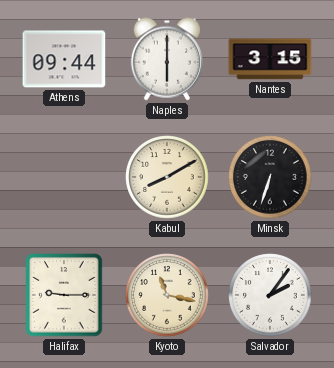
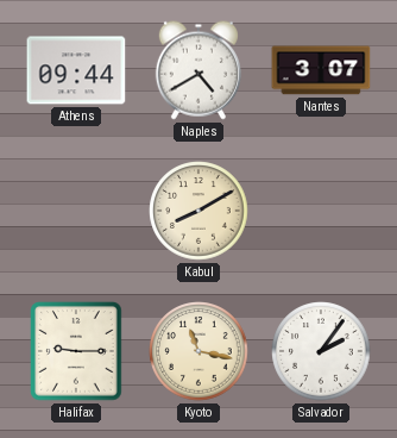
Naples: 6:00 -> 4:40 (198, 70)
Nantes: 3:15 -> 3:07 (321, 70)
Minsk: 6:33 -> none (270, 177)
